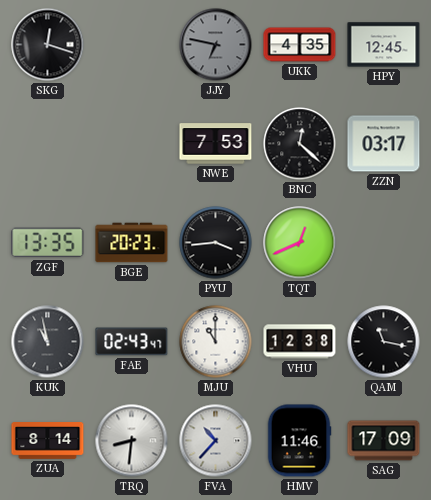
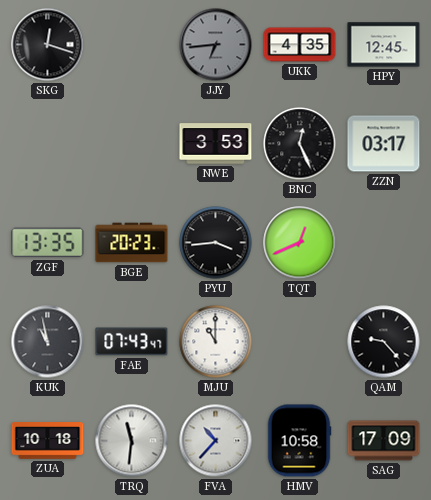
JJY: 6:47 -> 6:44 (216, 45)
NWE: 7:53 -> 3:53 (216, 144)
BNC: 12:22 -> 12:26 (300, 144)
FAE: 02:43 -> 07:43 (132, 342)
VHU: 12:38 -> none (300, 342)
QAM: 11:17 -> 9:23 (384, 342)
ZUA: 8:14 -> 10:18 (48, 441)
TRQ: 8:31 -> 11:31 (132, 441)
HMV: 11:46 -> 10:58 (299, 441)
